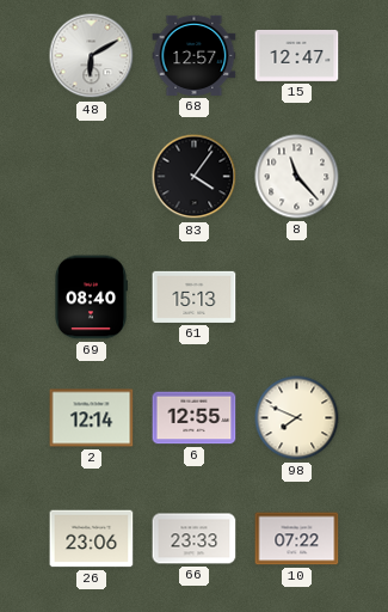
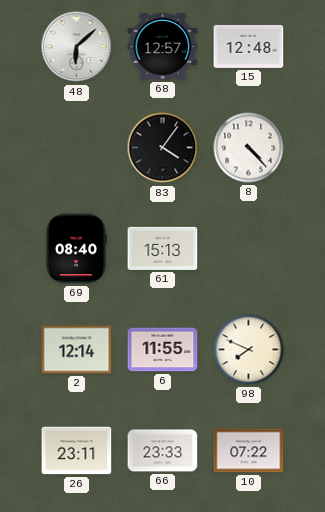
48: 6:10 -> 6:08 (77, 47)
15: 12:47 -> 12:48 (249, 46)
8: 11:23 -> 4:23 (249, 148)
6: 12:55 -> 11:55 (163, 350)
26: 23:06 -> 23:11 (77, 451)
